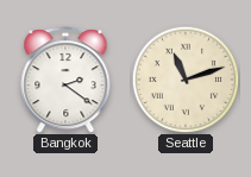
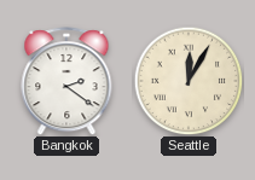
Seattle: 11:12 -> 12:05 (189, 81)
